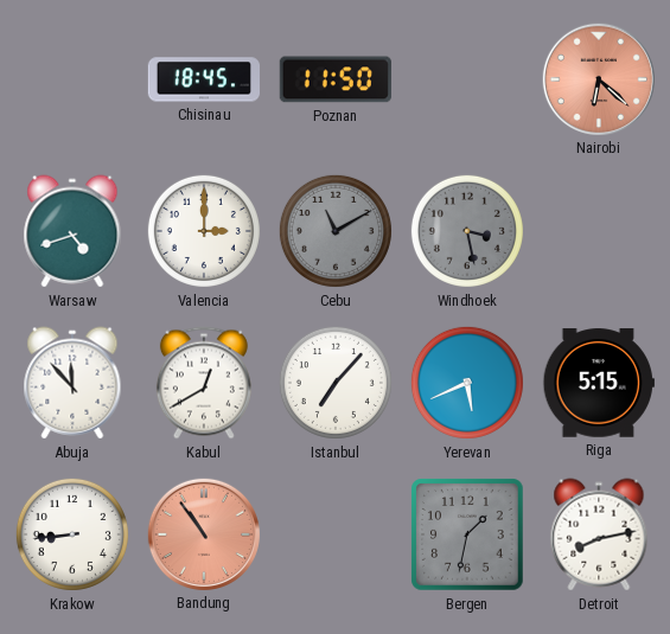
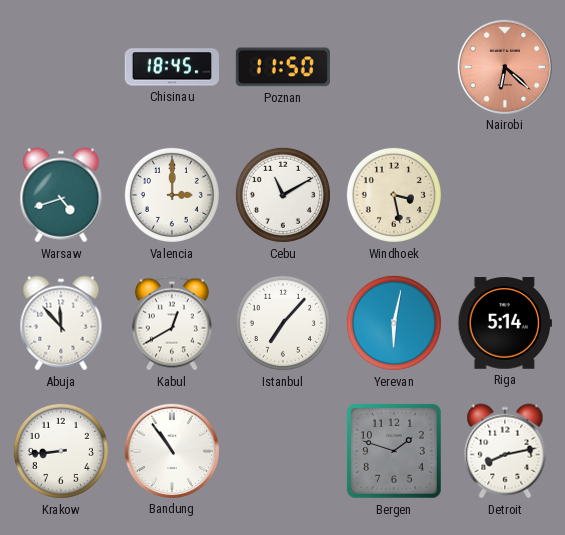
Cebu dial: grey -> white (283, 195)
Windhoek dial: grey -> cream (394, 195)
Yerevan: 5:41 -> 6:02 (394, 323)
Riga: 5:15 -> 5:14 (504, 323)
Bandung dial: salmon -> white (171, 450)
Bergen: 1:32 -> 1:48 (394, 451)
